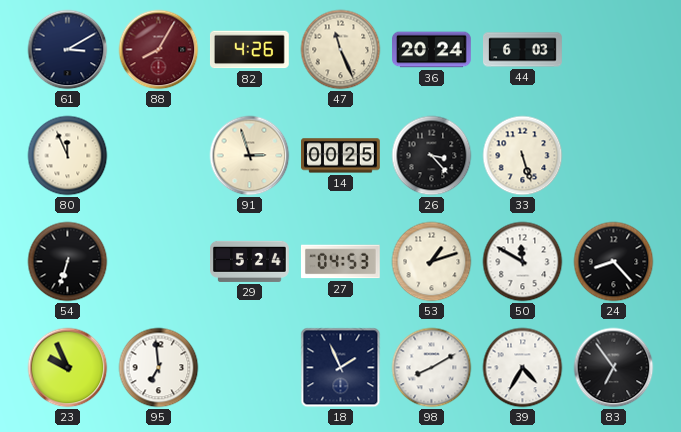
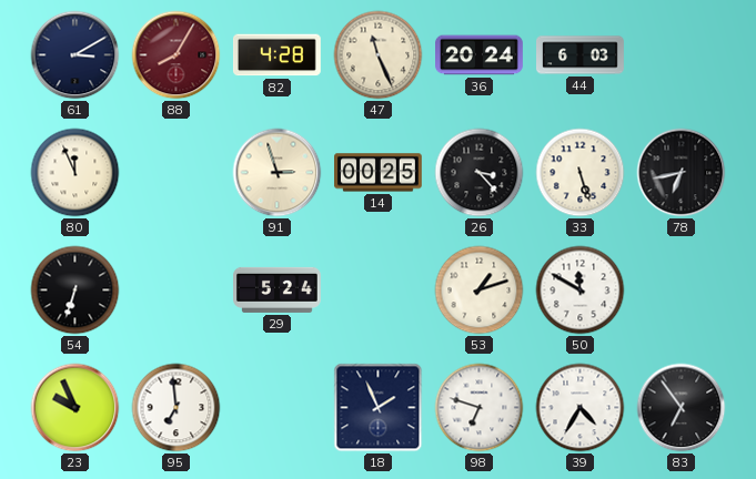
82: 4:26 -> 4:28 (276, 55)
78: none -> 6:43 (682, 173)
27: 04:53 -> none (341, 262)
24: 8:23 -> none (614, 262)
98: 8:10 -> 6:48 (480, 408)
